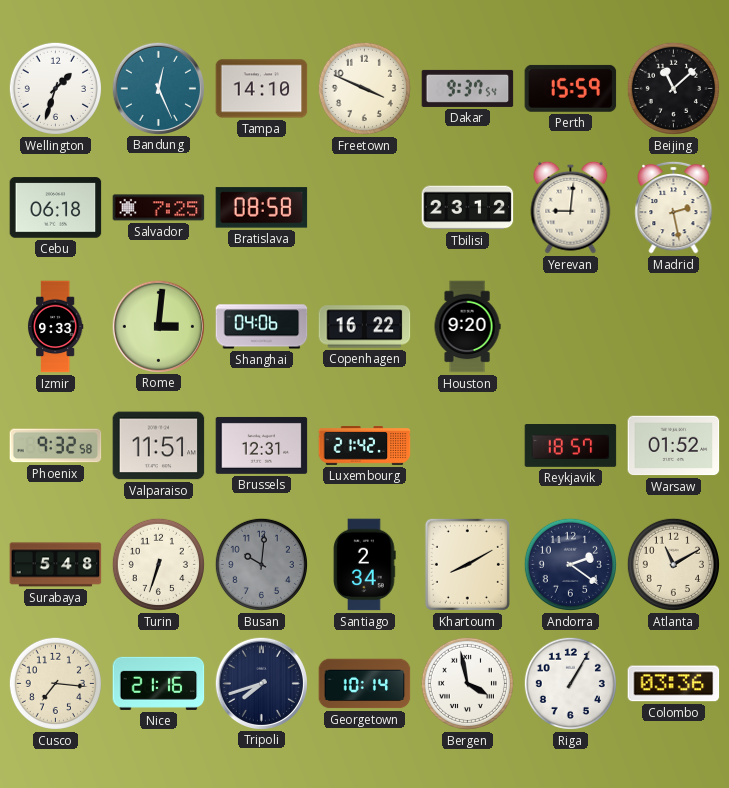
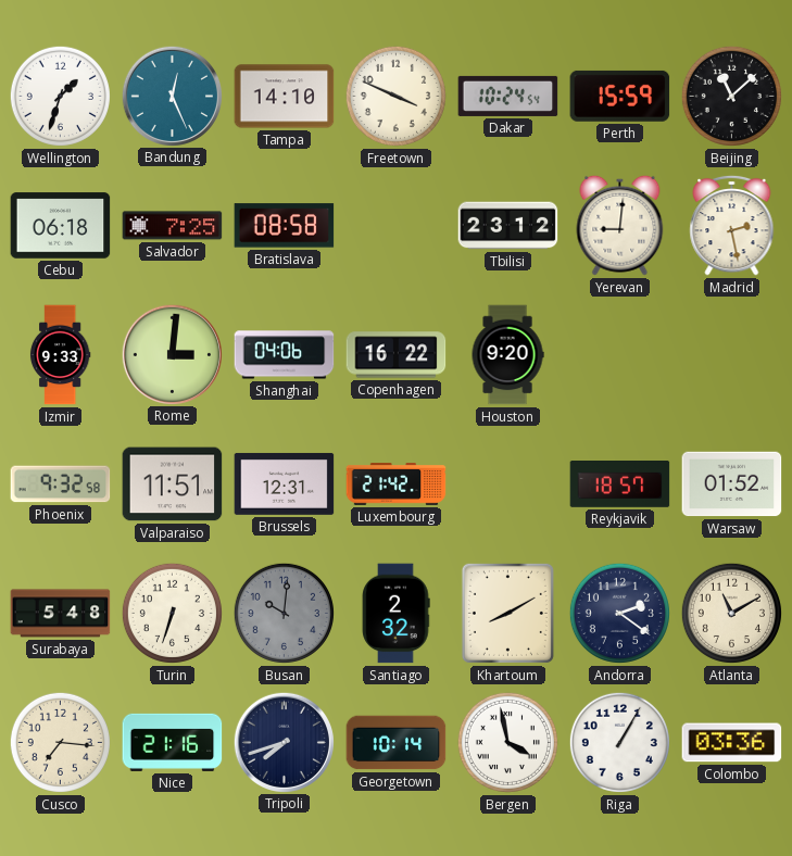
Dakar: 9:37 -> 10:24 (508, 96)
Santiago: 2:34 -> 2:32 (397, 614)
